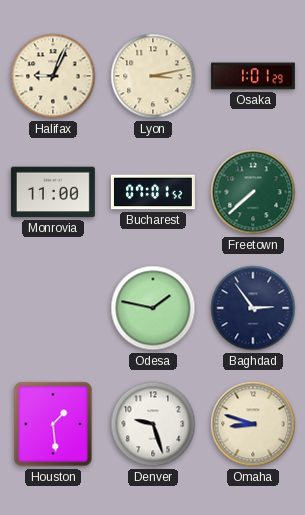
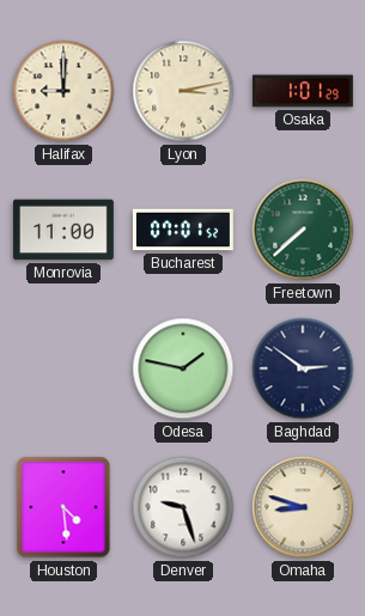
Halifax: 9:04 -> 9:00 (63, 91)
Baghdad: 2:54 -> 2:51 (303, 368)
Houston: 1:29 -> 4:29 (63, 507)
